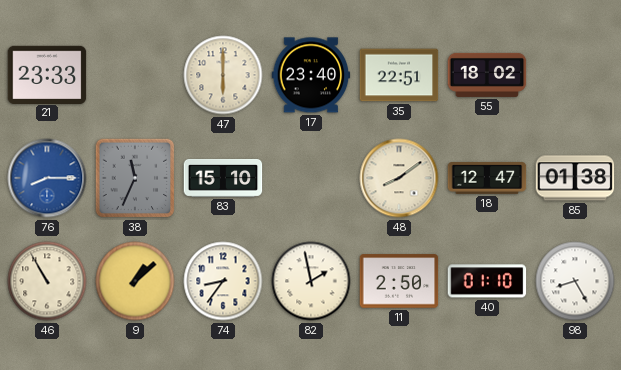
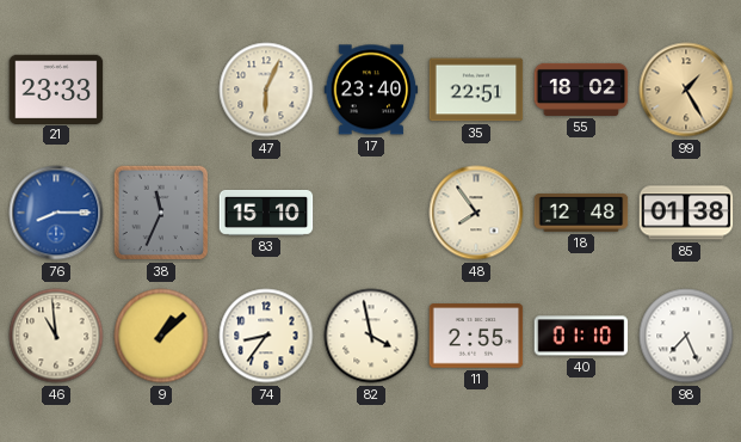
47: 6:00 -> 6:04 (266, 90)
99: none -> 1:25 (686, 90)
48: 8:09 -> 7:54 (476, 213)
18: 12:47 -> 12:48 (581, 214)
46: 10:55 -> 10:59 (56, 336)
82: 1:58 -> 3:58 (371, 336)
11: 2:50 -> 2:55 (476, 336)
98: 8:25 -> 7:26 (686, 336)
